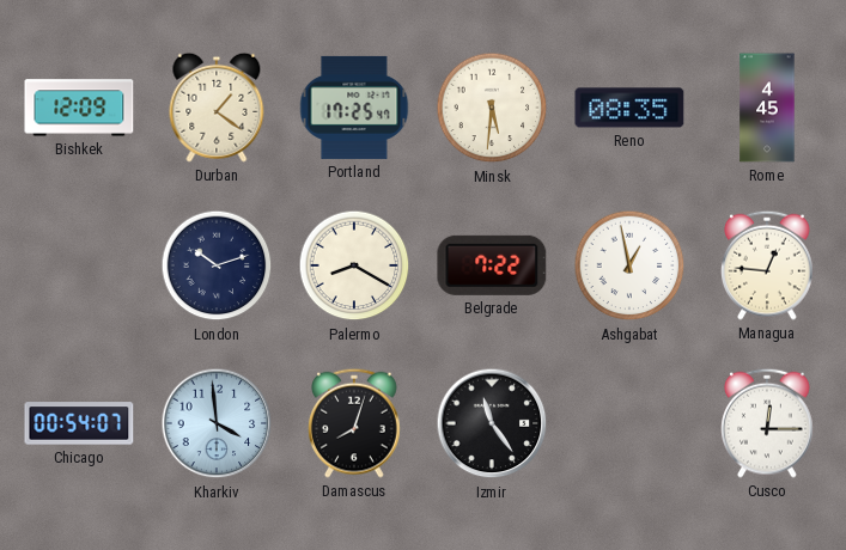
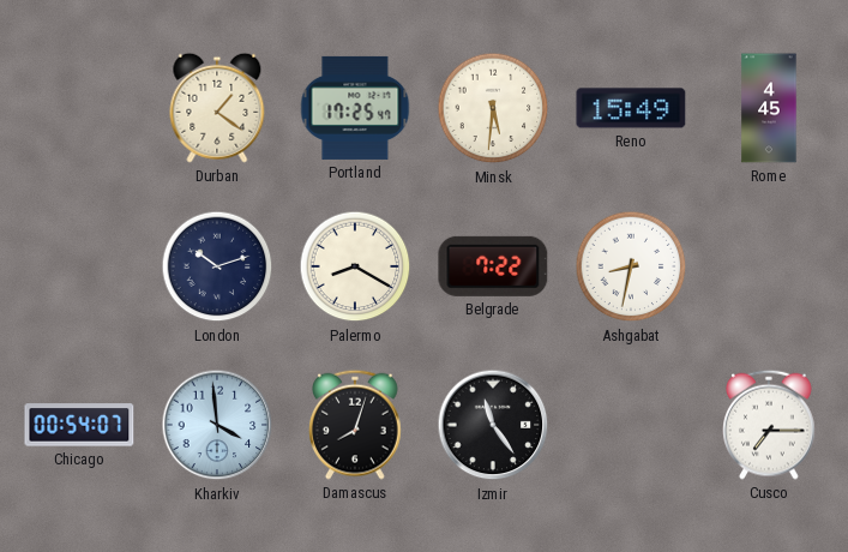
Bishkek: 12:09 -> none (79, 108)
Reno: 08:35 -> 15:49 (631, 108)
Ashgabat: 12:58 -> 8:32 (631, 266)
Managua: 12:46 -> none (768, 265)
Cusco: 12:15 -> 7:15 (770, 425)
